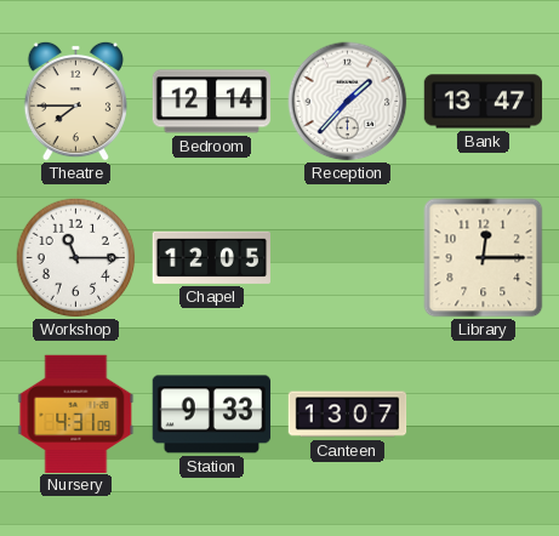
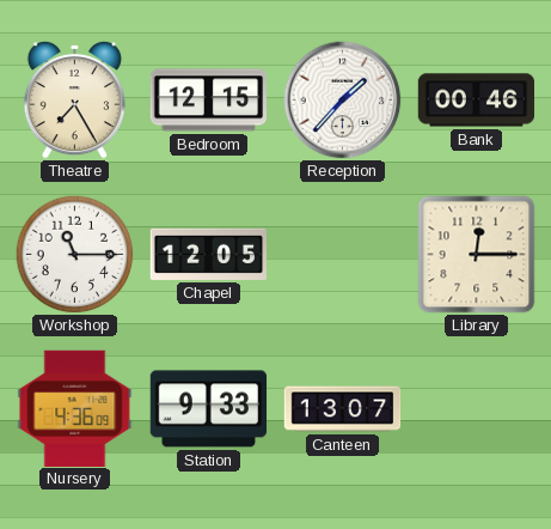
Theatre: 7:45 -> 7:25 (74, 99)
Bedroom: 12:14 -> 12:15 (209, 101)
Bank: 13:47 -> 00:46 (477, 101)
Nursery: 4:31 -> 4:36 (75, 408)
